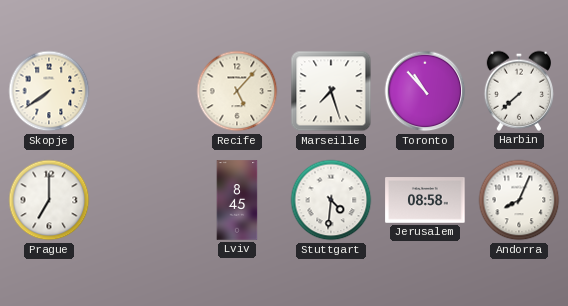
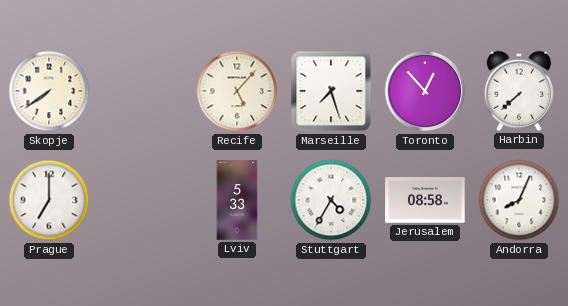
Toronto: 10:53 -> 12:53 (425, 91)
Lviv: 8:45 -> 5:33 (237, 200)
Stuttgart: 4:31 -> 4:35 (331, 200)
